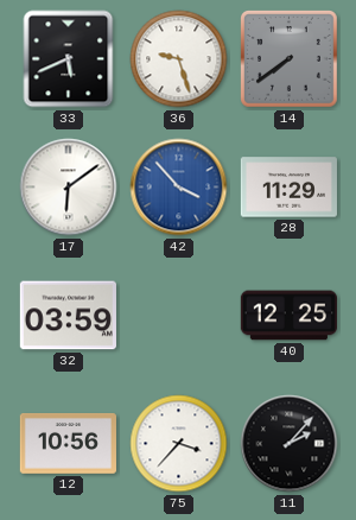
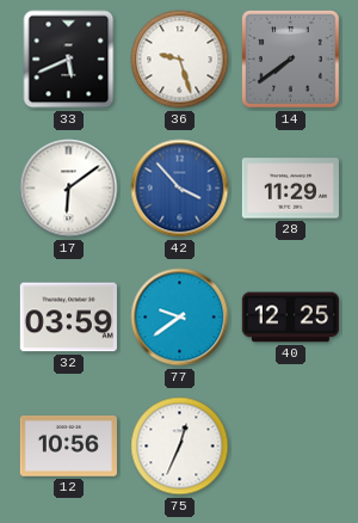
77: none -> 9:39 (180, 318)
75: 3:37 -> 12:34 (180, 447)
11: 2:07 -> none (290, 444)
